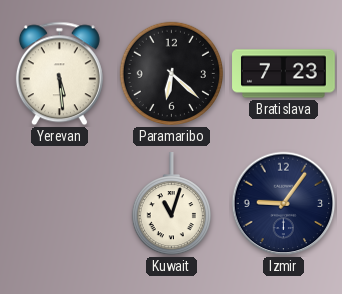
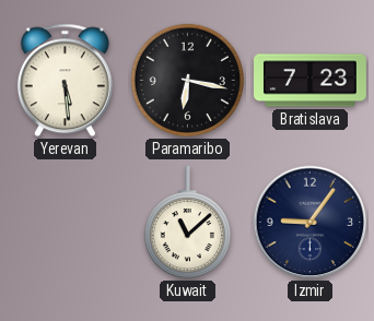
Paramaribo: 6:22 -> 6:17 (187, 80)
Kuwait: 11:03 -> 11:08 (187, 224)
